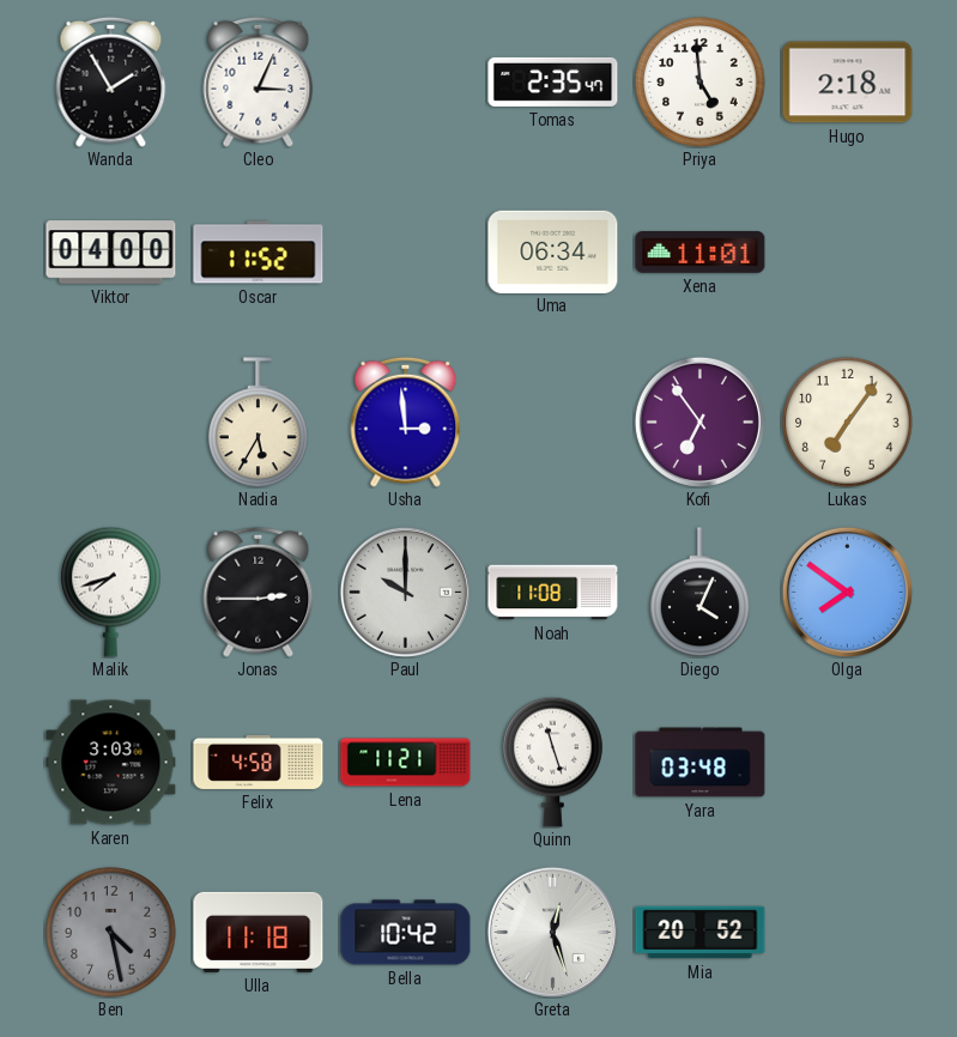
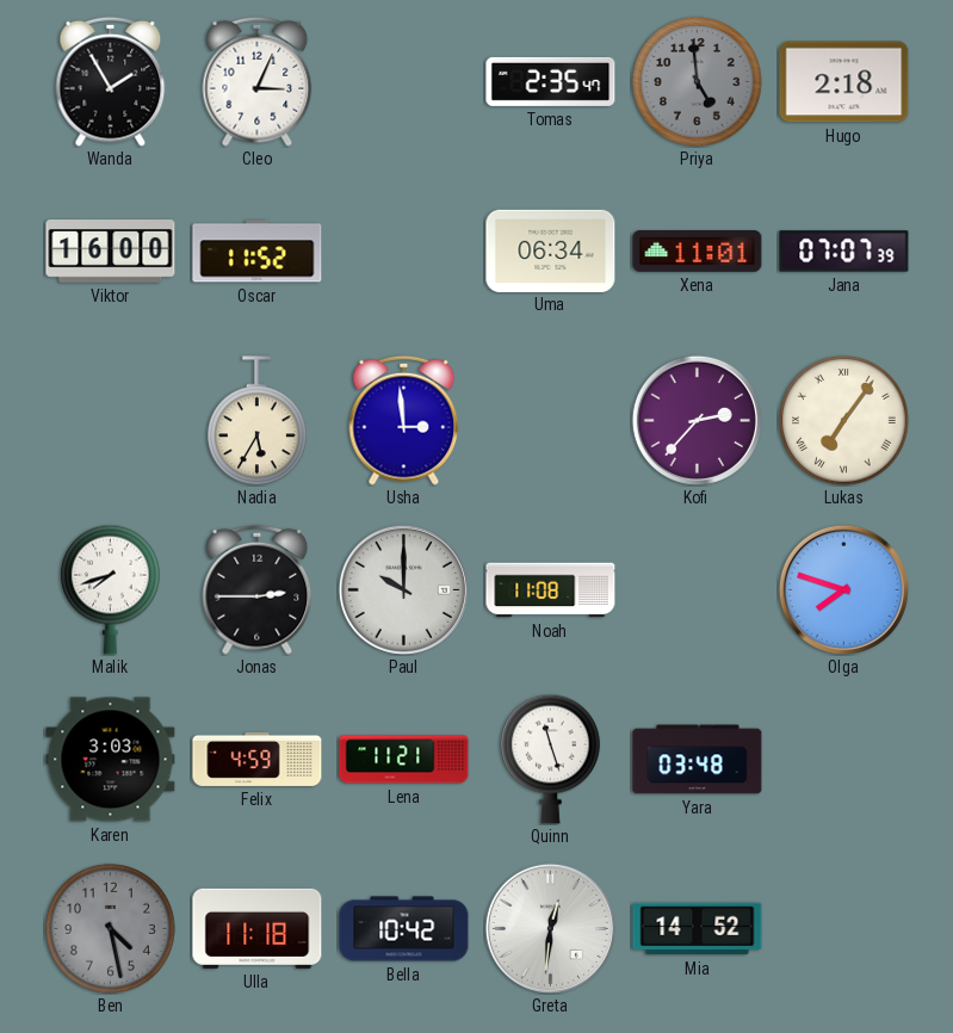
Priya dial: white -> grey (698, 82)
Viktor: 04:00 -> 16:00 (111, 252)
Jana: none -> 07:07 (844, 252)
Kofi: 6:54 -> 2:37 (697, 420)
Lukas numerals: Arabic -> Roman (844, 421)
Diego: 4:04 -> none (701, 593)
Olga: 7:51 -> 7:48 (843, 589)
Felix: 4:58 -> 4:59 (258, 759)
Greta: 12:27 -> 12:31 (550, 928)
Mia: 20:52 -> 14:52 (698, 929)
